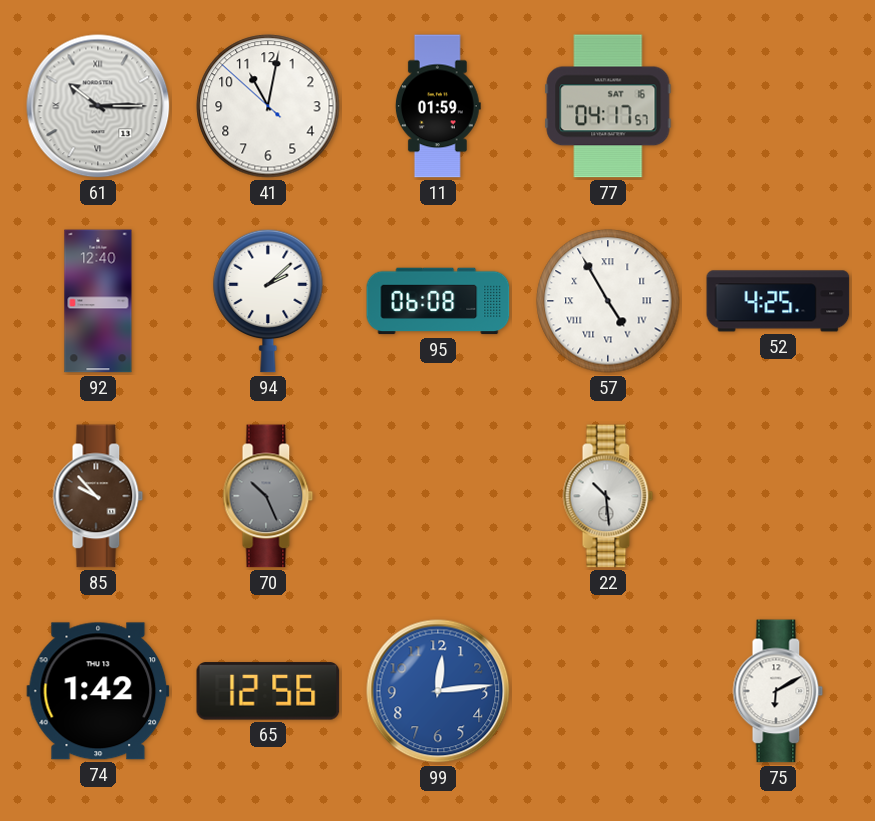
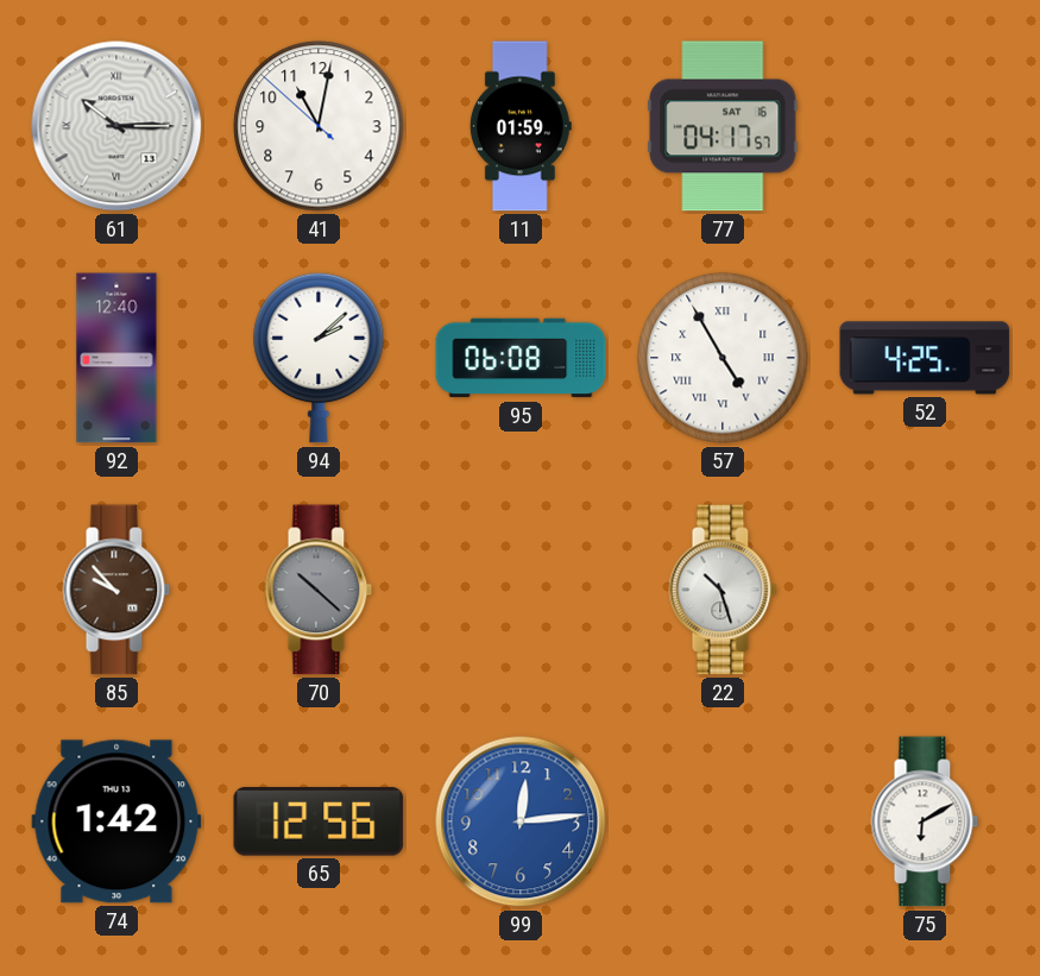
70: 10:26 -> 10:22 (319, 590)
22: 10:29 -> 10:27 (723, 590)
